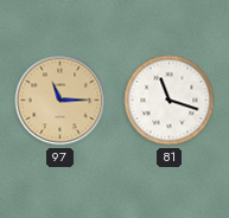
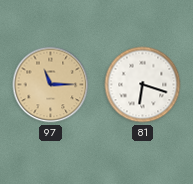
81: 11:18 -> 6:18 (143, 85)
